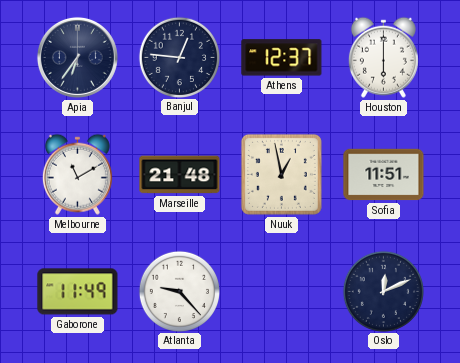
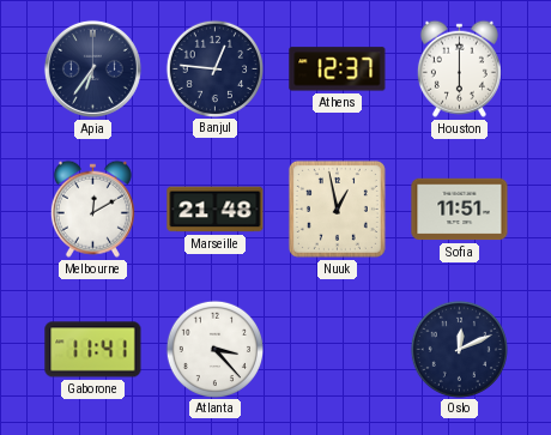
Melbourne: 11:10 -> 12:10 (92, 209)
Gaborone: 11:49 -> 11:41 (93, 350)
Atlanta: 9:23 -> 3:23 (214, 349)
